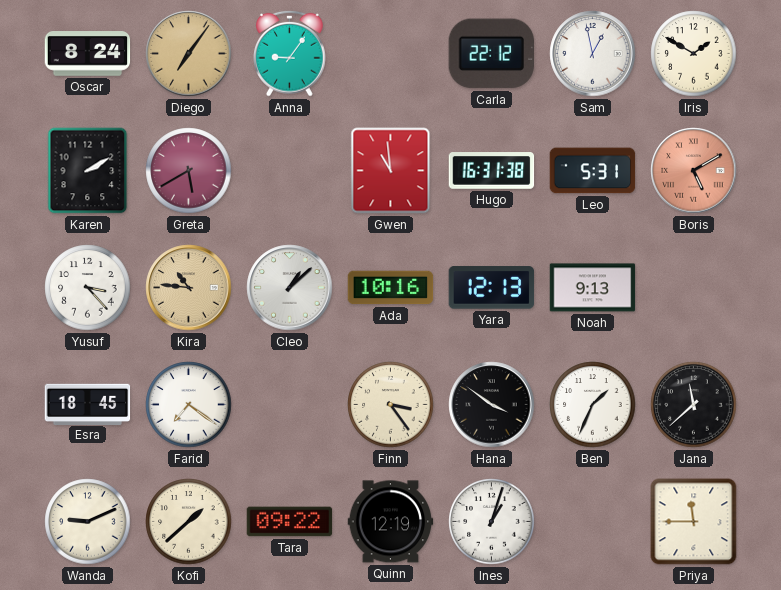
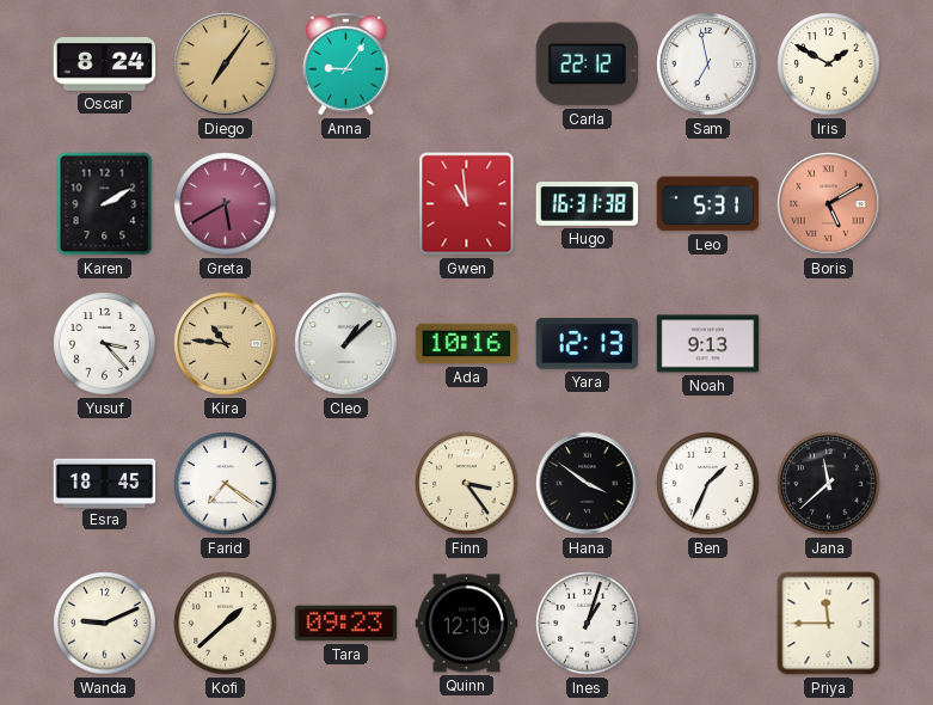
Sam: 12:58 -> 6:58 (708, 65)
Tara: 09:22 -> 09:23 (346, 624)
